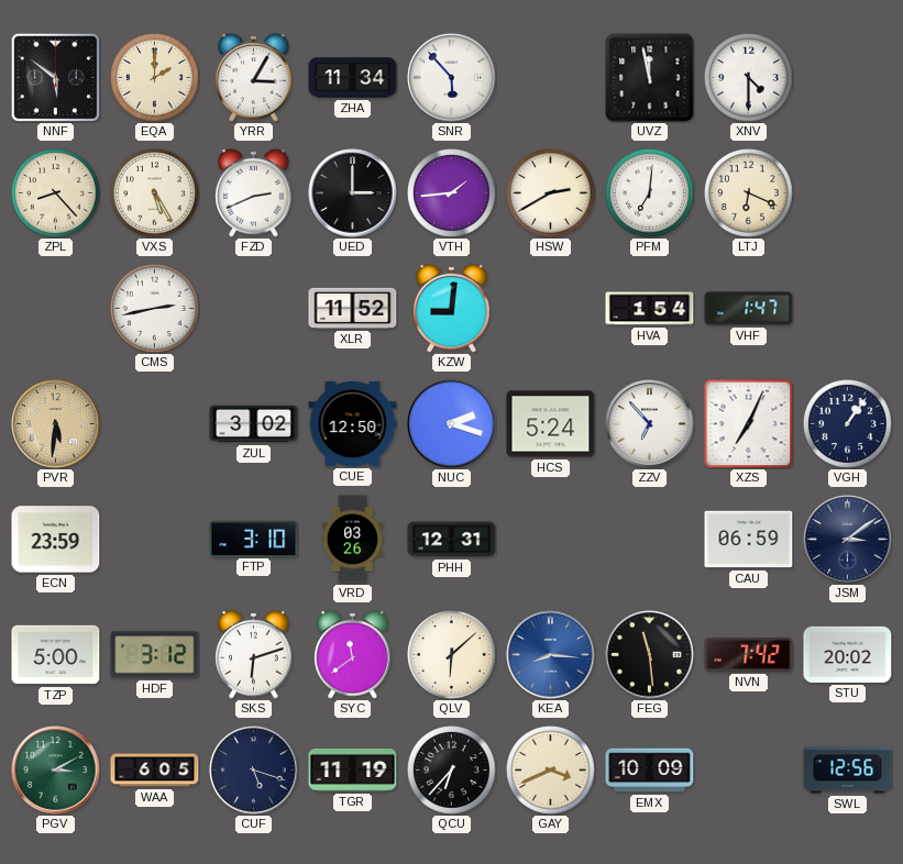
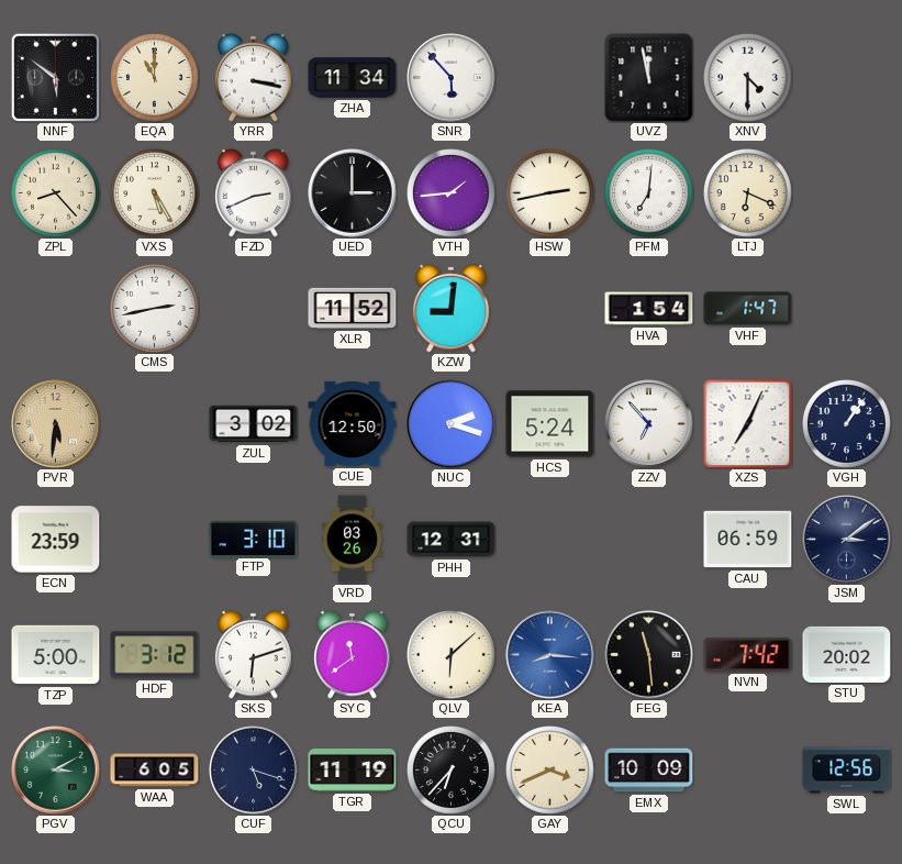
EQA: 2:00 -> 11:00 (155, 78)
YRR: 3:05 -> 3:17 (254, 77)
HSW: 2:40 -> 2:43 (550, 193)
